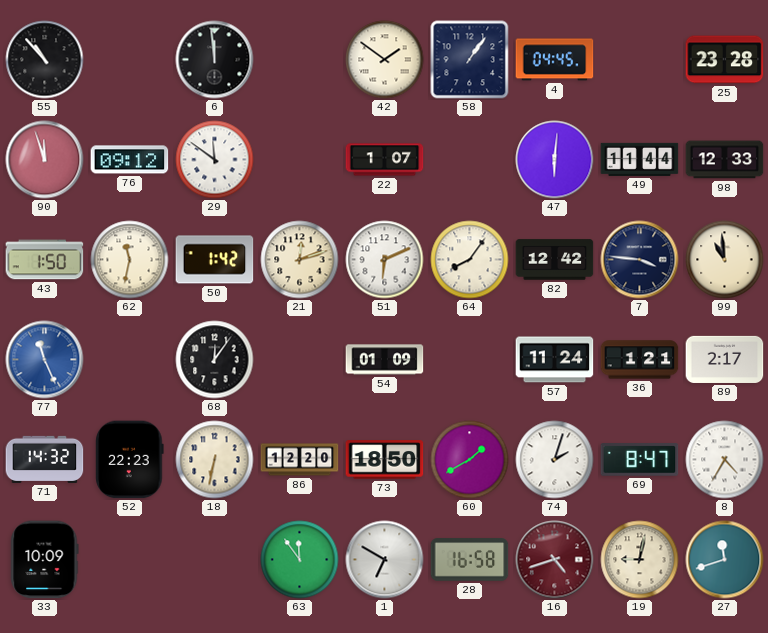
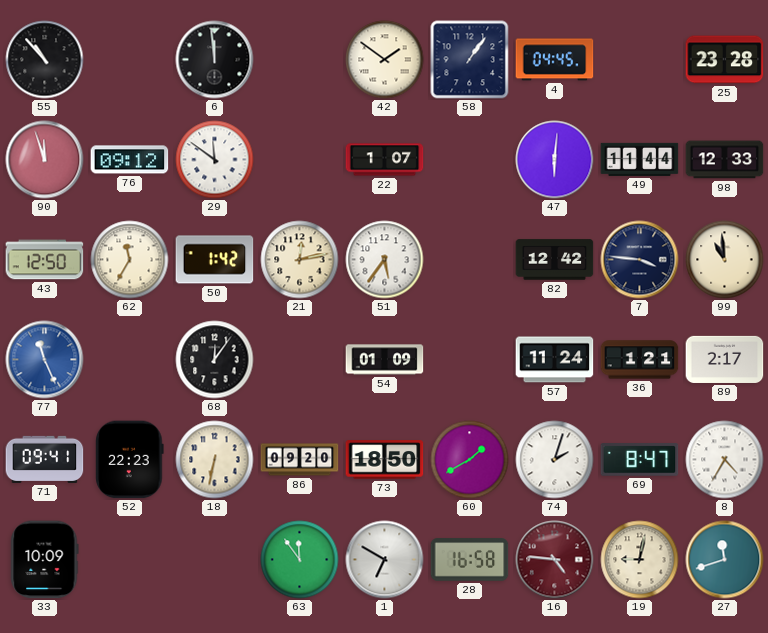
43: 1:50 -> 12:50 (45, 260)
62: 11:32 -> 11:35 (130, 260)
21: 12:12 -> 12:13 (300, 260)
51: 6:11 -> 5:36 (385, 260)
64: 8:06 -> none (470, 260)
71: 14:32 -> 09:41 (45, 459)
86: 12:20 -> 09:20 (300, 460)
16: 4:42 -> 4:46 (555, 560)
